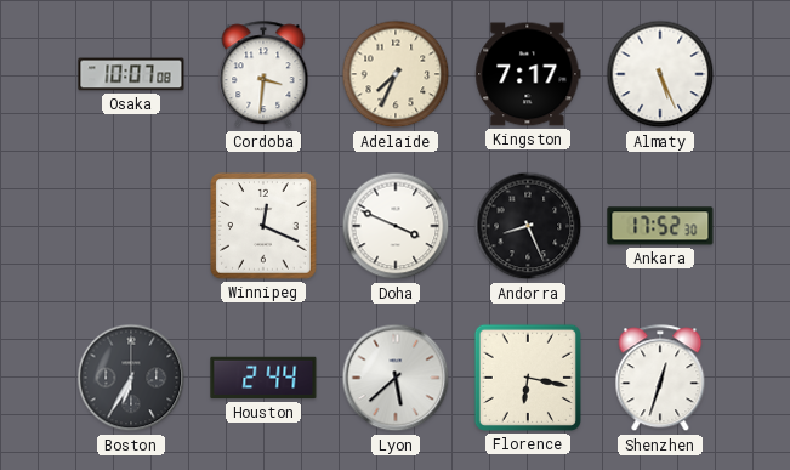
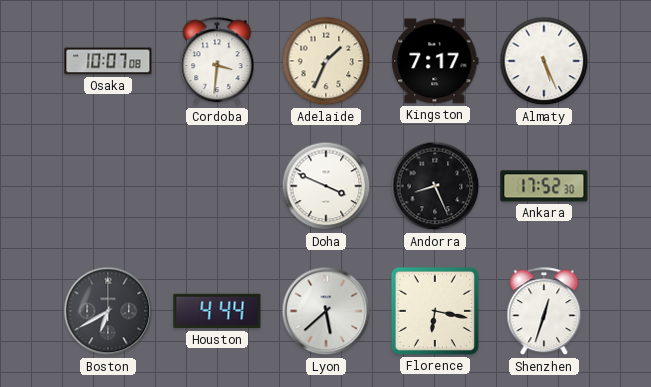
Adelaide: 7:34 -> 1:34 (326, 61)
Winnipeg: 12:19 -> none (263, 226)
Boston: 6:35 -> 6:40 (108, 311)
Houston: 2:44 -> 4:44 (217, 311)
